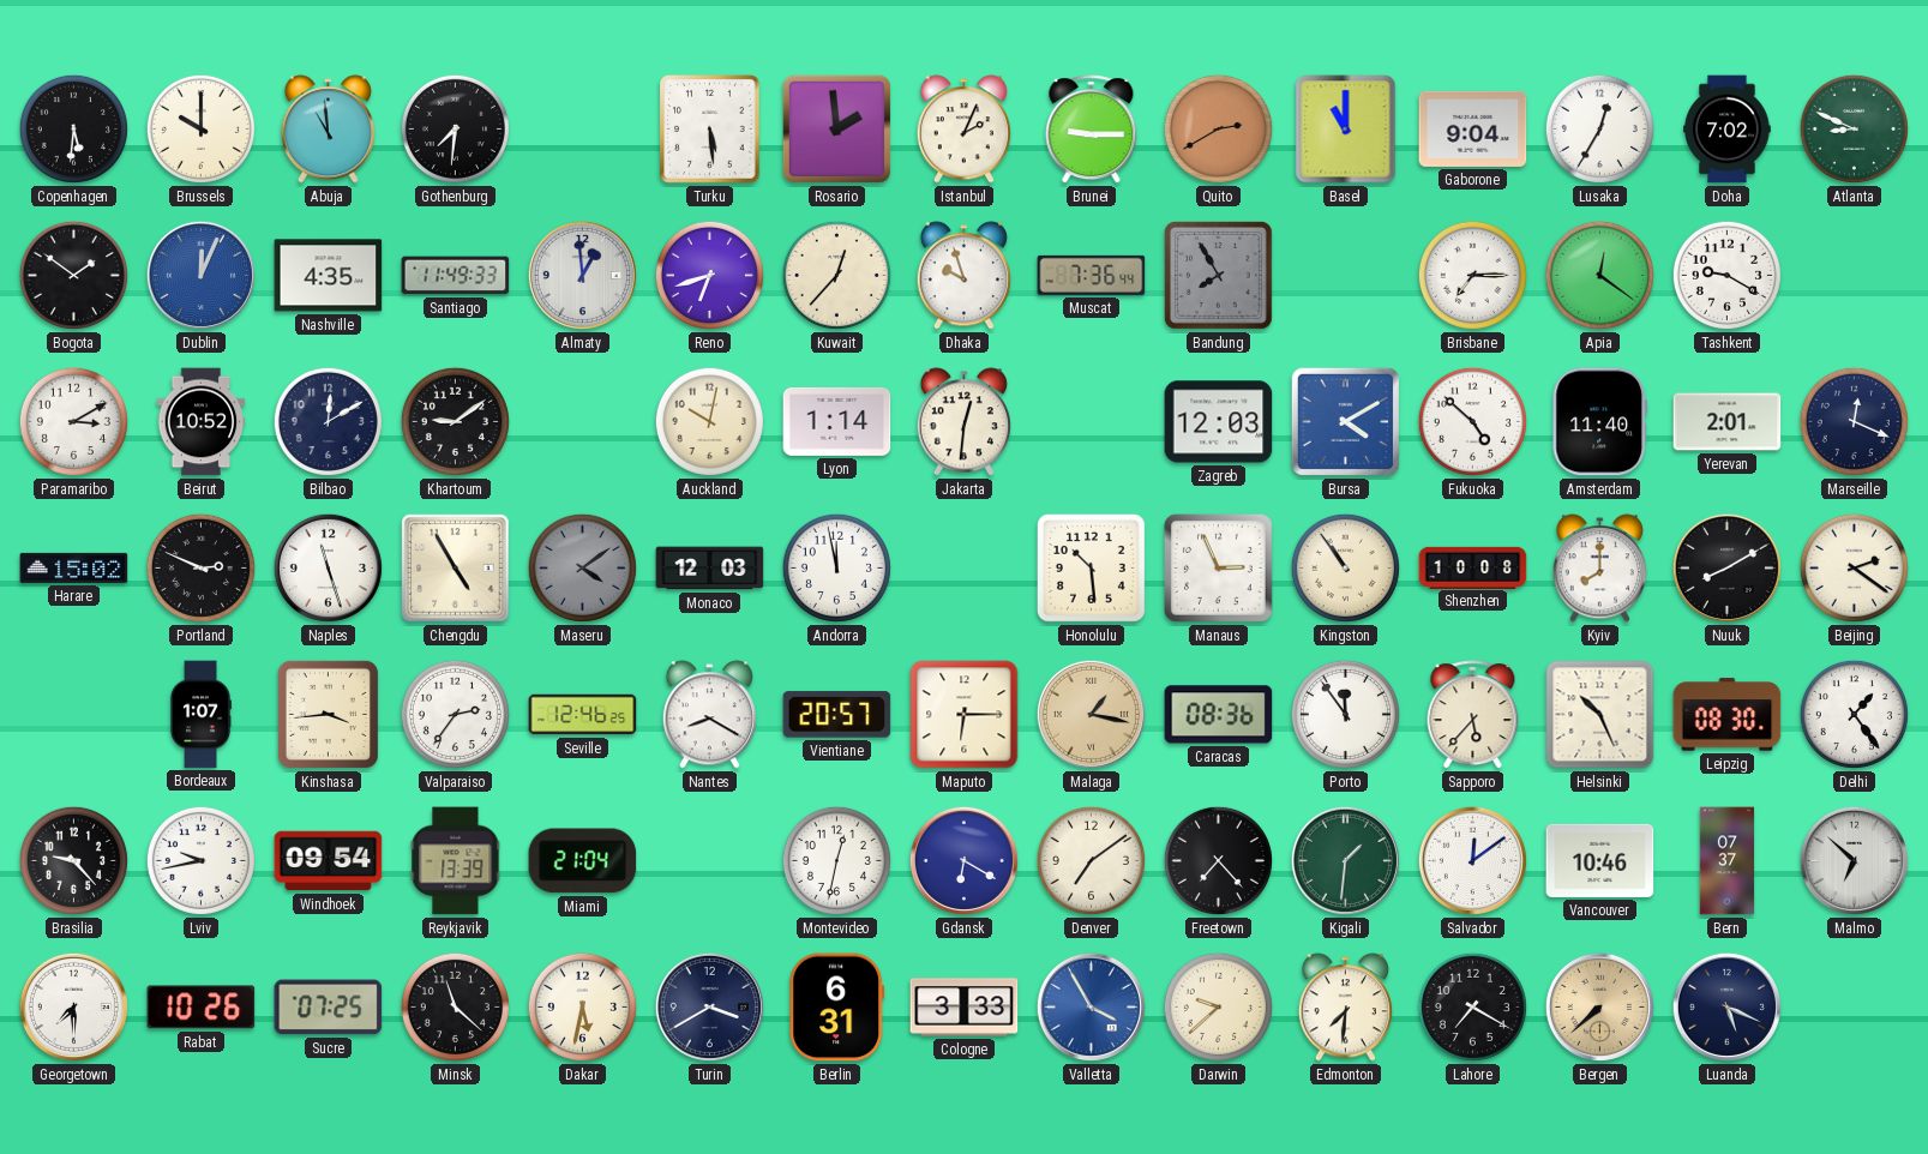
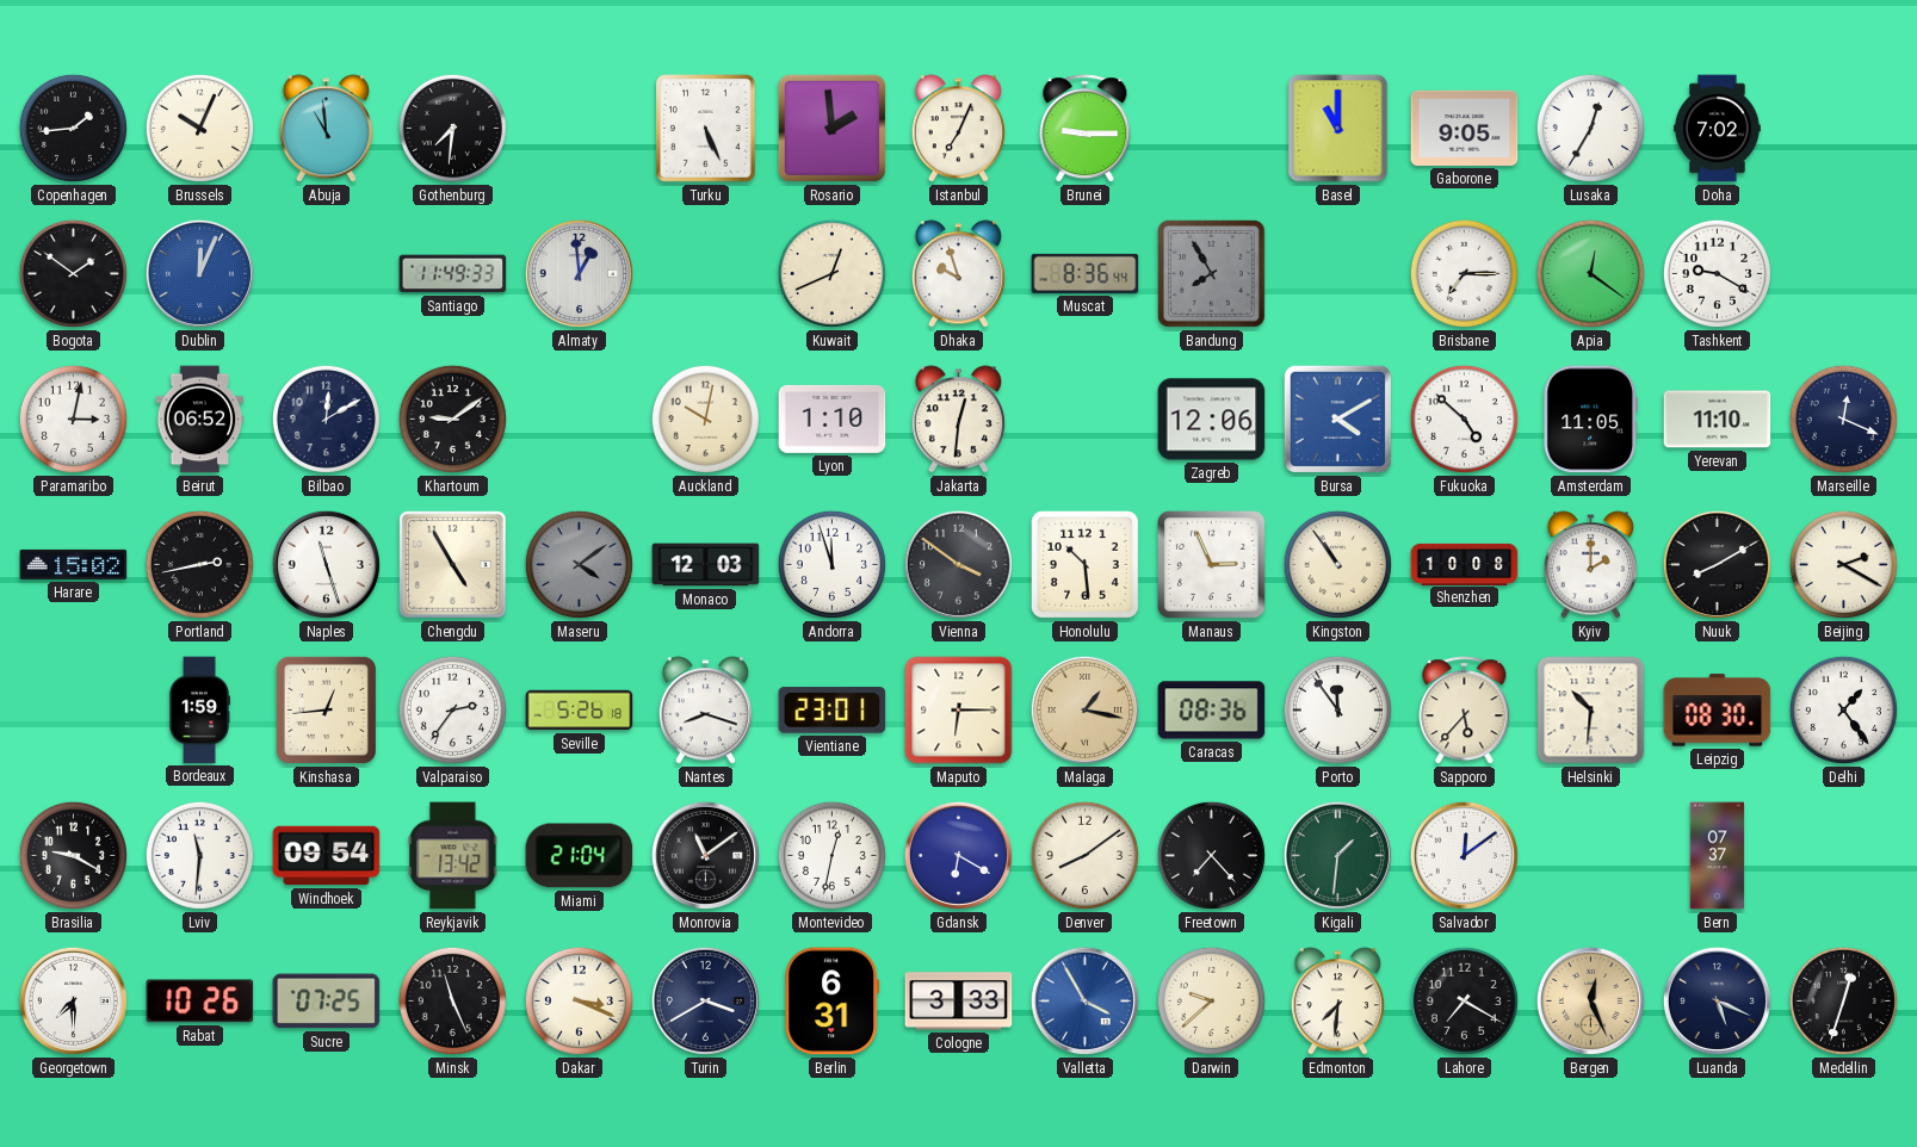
Copenhagen: 5:31 -> 1:44 (73, 128)
Brussels: 10:00 -> 10:04 (199, 128)
Turku: 5:29 -> 5:26 (706, 129)
Istanbul: 2:04 -> 7:04 (958, 129)
Quito: 2:40 -> none (1218, 128)
Gaborone: 9:04 -> 9:05 (1465, 128)
Atlanta: 8:49 -> none (1854, 128)
Nashville: 4:35 -> none (329, 276)
Reno: 6:42 -> none (709, 275)
Kuwait: 12:37 -> 12:41 (831, 273)
Muscat: 7:36 -> 8:36 (1086, 273)
Paramaribo: 3:10 -> 3:02 (73, 418)
Beirut: 10:52 -> 06:52 (200, 420)
Lyon: 1:14 -> 1:10 (833, 418)
Zagreb: 12:03 -> 12:06 (1212, 420)
Amsterdam: 11:40 -> 11:05 (1590, 420)
Yerevan: 2:01 -> 11:10 (1718, 420)
Portland: 2:49 -> 2:43 (199, 564)
Andorra: 11:58 -> 11:57 (831, 564)
Vienna: none -> 3:51 (958, 564)
Kyiv: 8:00 -> 2:00 (1590, 565)
Beijing: 2:21 -> 2:20 (1843, 564)
Bordeaux: 1:07 -> 1:59 (200, 711)
Kinshasa: 3:44 -> 12:44 (326, 709)
Seville: 12:46 -> 5:26 (580, 711)
Nantes: 8:20 -> 8:18 (705, 711)
Vientiane: 20:57 -> 23:01 (833, 711)
Helsinki: 10:26 -> 10:31 (1591, 711)
Brasilia: 9:23 -> 9:20 (73, 855)
Lviv: 9:43 -> 11:31 (199, 855)
Reykjavik: 13:39 -> 13:42 (453, 856)
Monrovia: none -> 11:09 (705, 855)
Denver: 7:09 -> 8:09 (1084, 855)
Vancouver: 10:46 -> none (1600, 860)
Malmo: 6:52 -> none (1854, 860)
Minsk: 11:22 -> 11:26 (452, 1000)
Dakar: 5:32 -> 3:19 (579, 1000)
Bergen: 7:38 -> 12:26 (1590, 1000)
Medellin: none -> 12:33 (1843, 1000)
